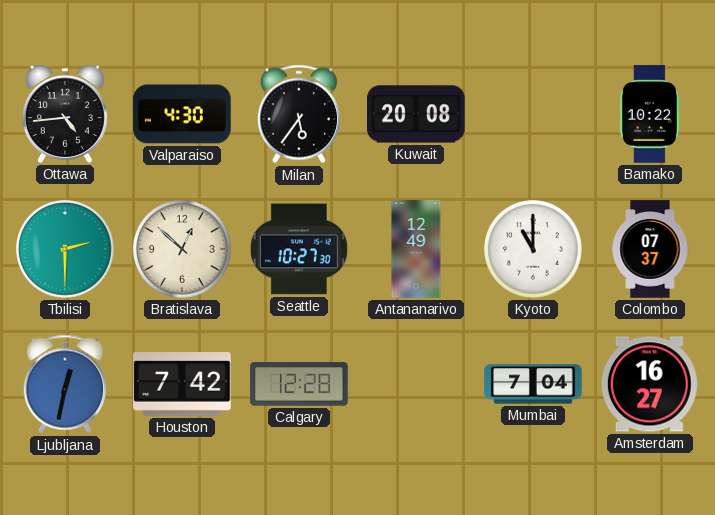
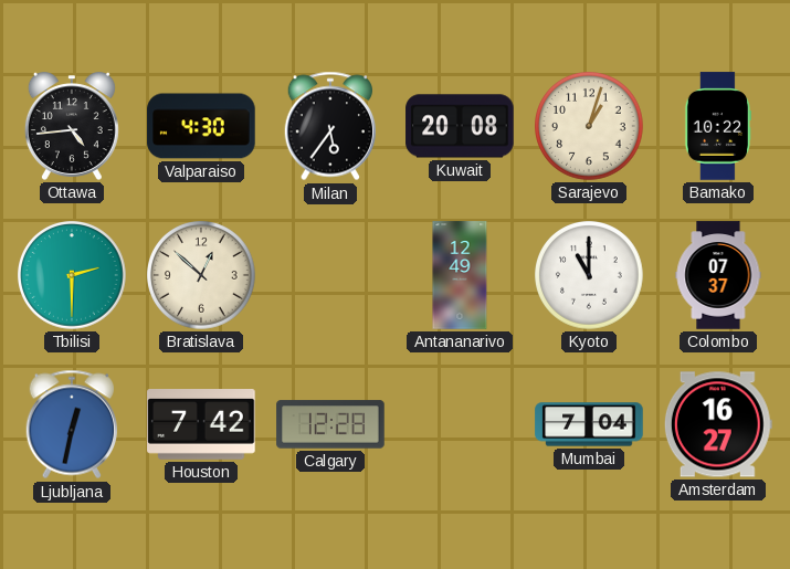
Sarajevo: none -> 1:03 (589, 126)
Seattle: 10:27 -> none (299, 249)
